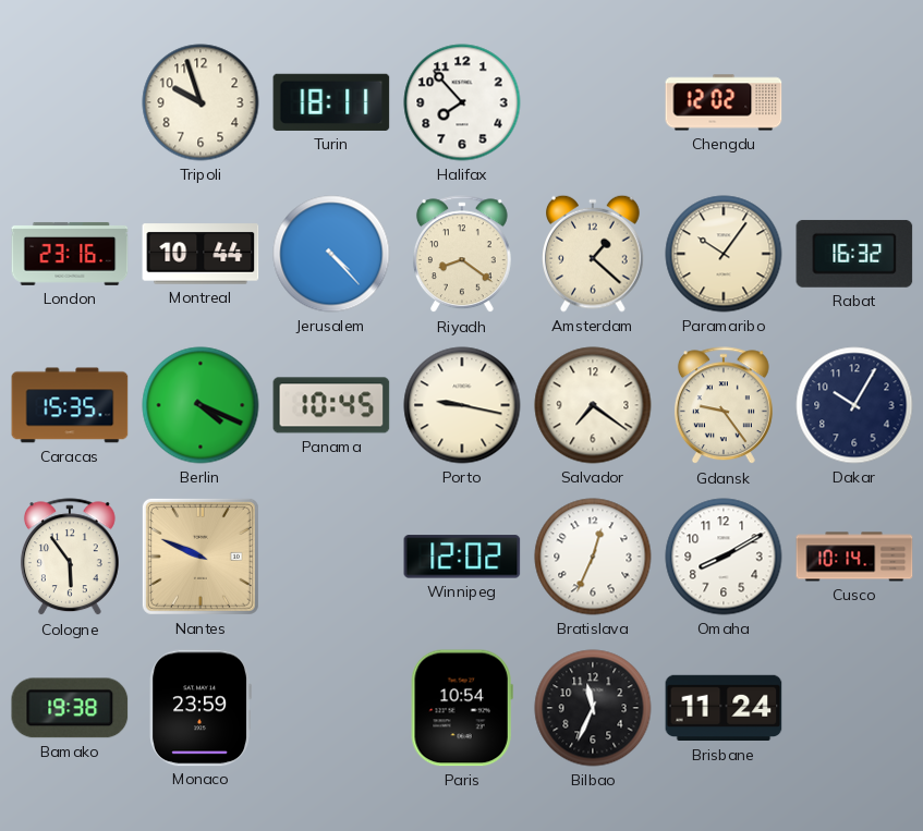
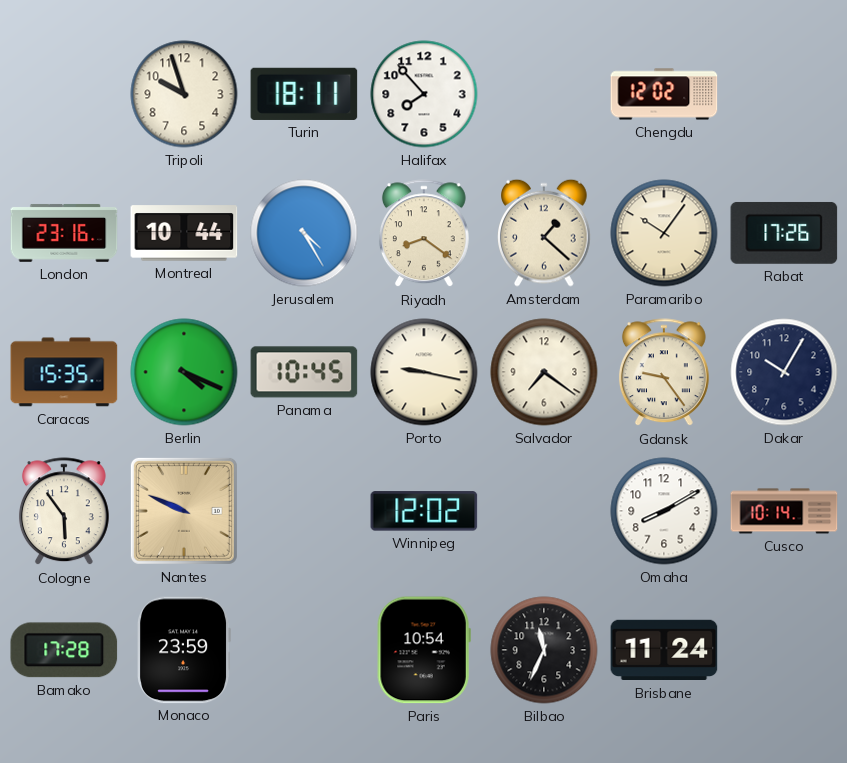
Jerusalem: 4:23 -> 4:25 (304, 233)
Rabat: 16:32 -> 17:26 (784, 233)
Bratislava: 12:34 -> none (593, 557)
Bamako: 19:38 -> 17:28 (64, 650)
